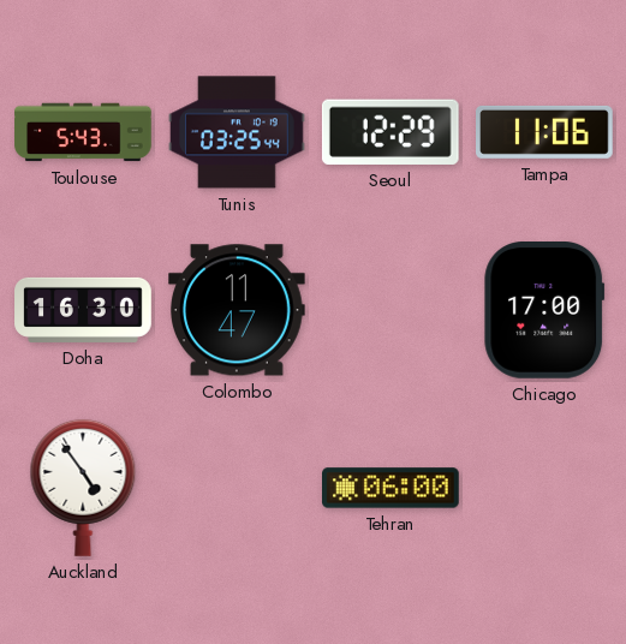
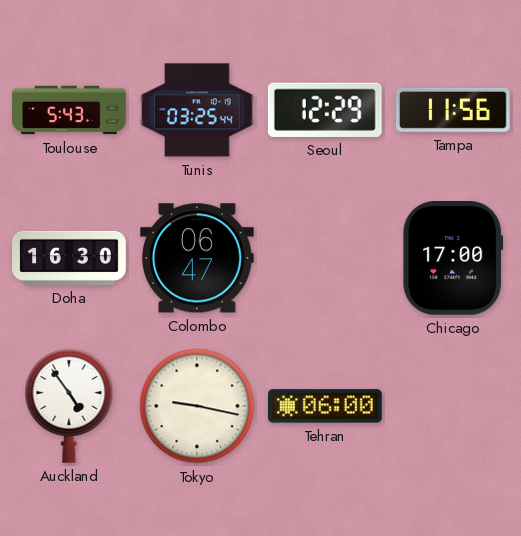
Tampa: 11:06 -> 11:56 (454, 110)
Colombo: 11:47 -> 06:47 (198, 258)
Tokyo: none -> 9:17 (197, 406)
